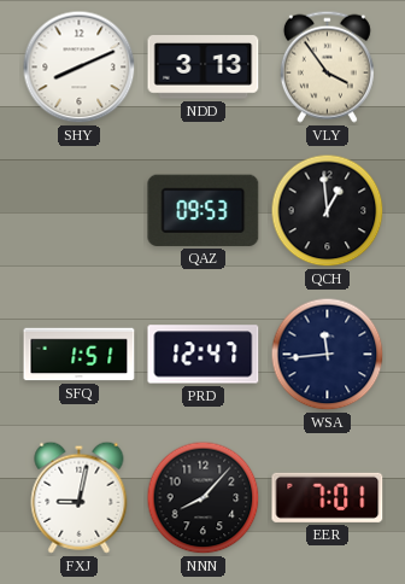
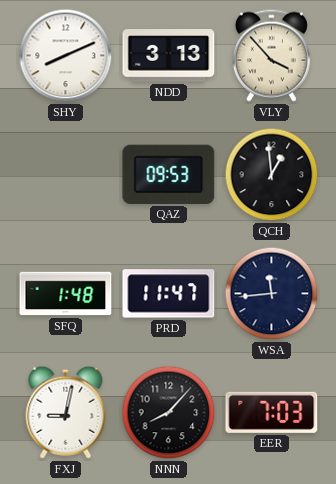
VLY: 3:54 -> 3:53 (271, 55)
SFQ: 1:51 -> 1:48 (66, 294)
PRD: 12:47 -> 11:47 (169, 294)
EER: 7:01 -> 7:03 (272, 412)
